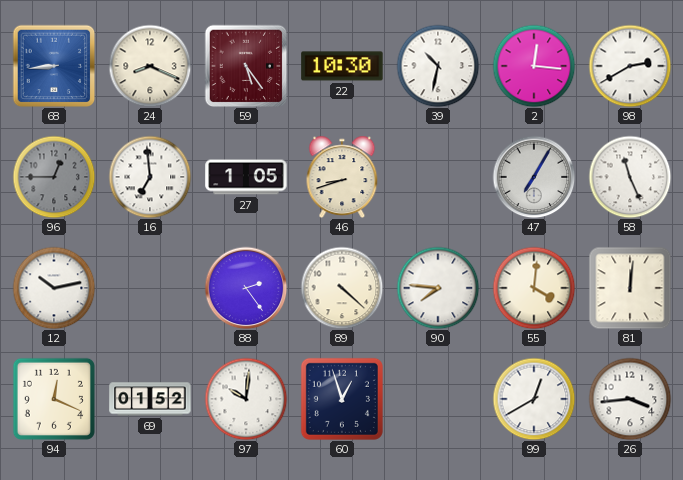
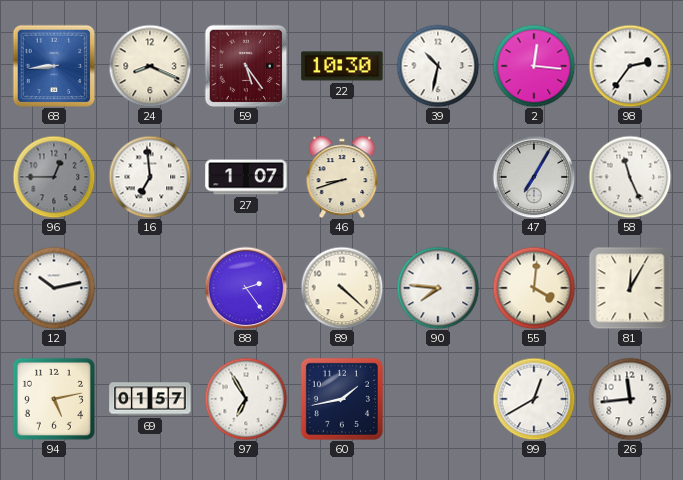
98: 2:40 -> 2:36 (630, 66)
27: 1:05 -> 1:07 (246, 177)
81: 12:01 -> 12:05 (630, 288)
94: 12:19 -> 5:13 (54, 399)
69: 01:52 -> 01:57 (150, 399)
97: 10:01 -> 6:55 (246, 399)
60: 12:57 -> 1:43 (342, 399)
26: 3:44 -> 11:44 (630, 399)
